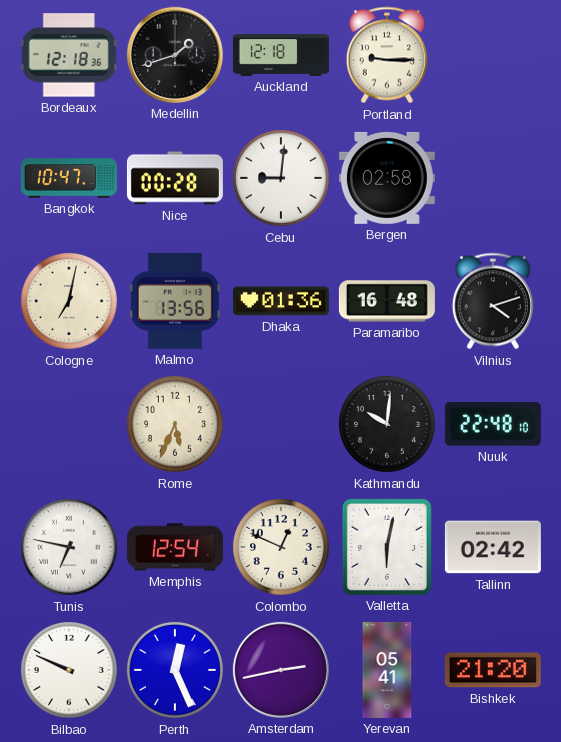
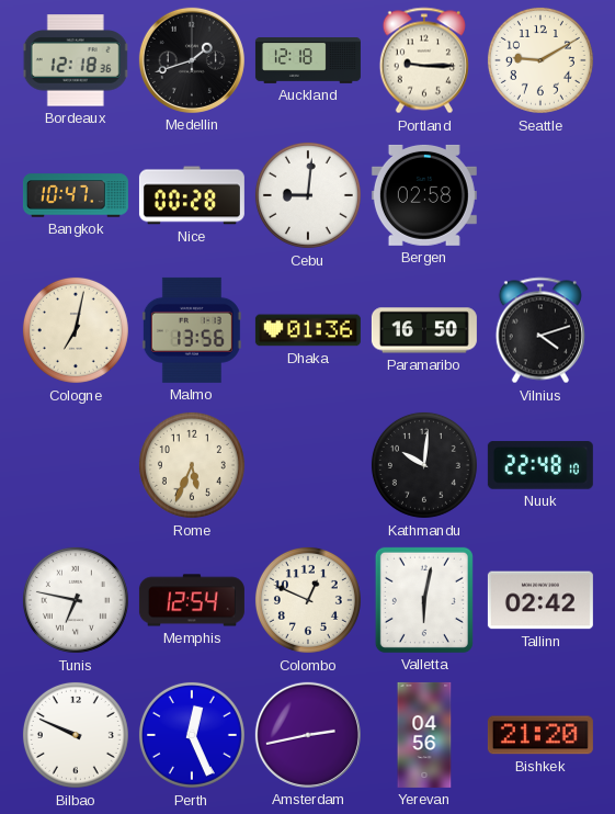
Seattle: none -> 9:10 (540, 60)
Paramaribo: 16:48 -> 16:50 (424, 330)
Yerevan: 05:41 -> 04:56 (424, 735)
